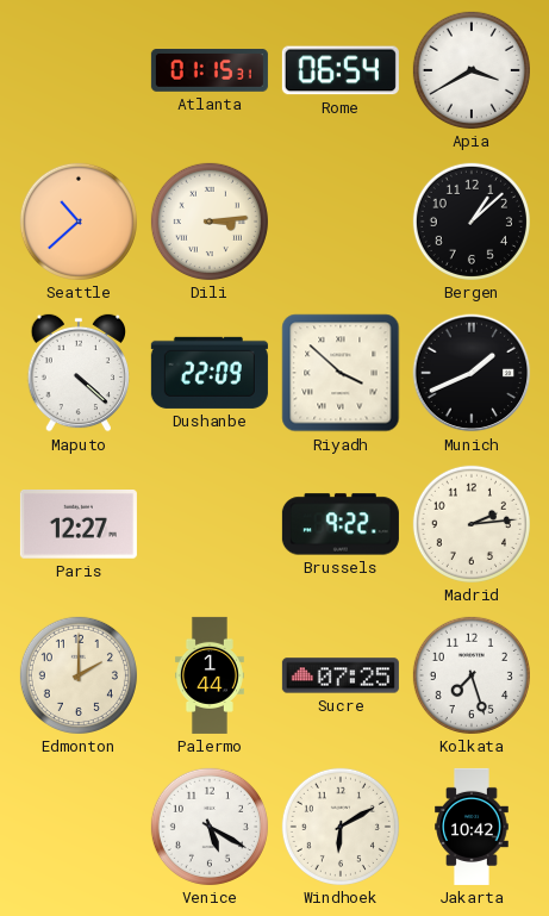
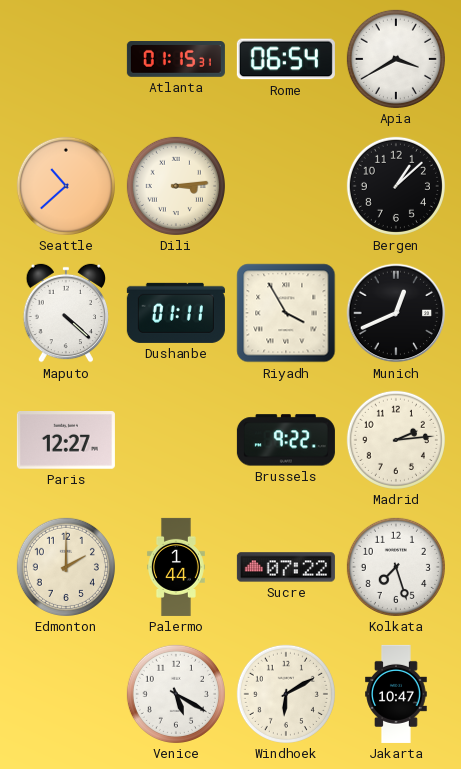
Dushanbe: 22:09 -> 01:11 (176, 313)
Riyadh: 3:52 -> 3:55 (286, 313)
Munich: 1:41 -> 12:41 (396, 313)
Sucre: 07:25 -> 07:22 (286, 567)
Jakarta: 10:42 -> 10:47 (396, 694)
